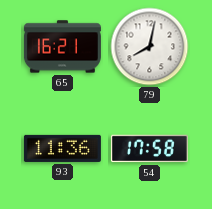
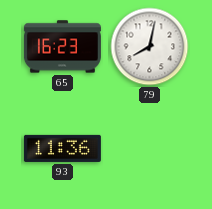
65: 16:21 -> 16:23 (62, 47)
54: 17:58 -> none (149, 149)
